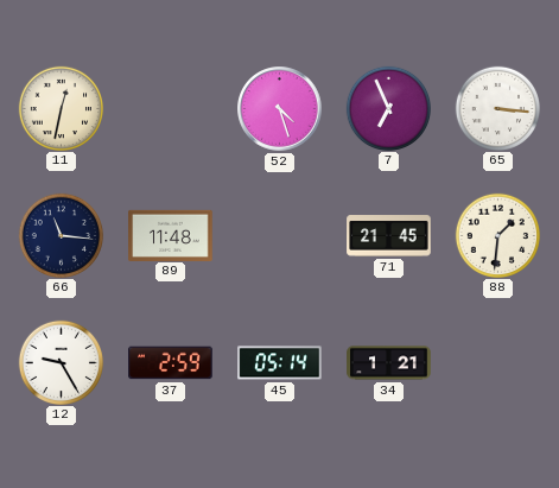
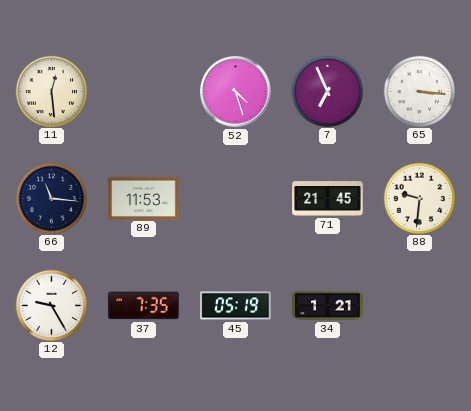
11: 12:32 -> 12:29 (51, 91)
89: 11:48 -> 11:53 (144, 198)
88: 1:31 -> 9:31 (419, 198)
37: 2:59 -> 7:35 (144, 306)
45: 05:14 -> 05:19 (236, 306)
